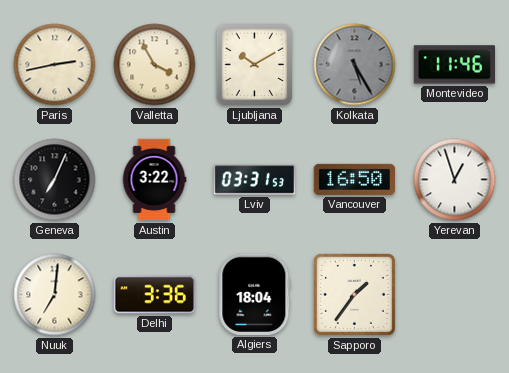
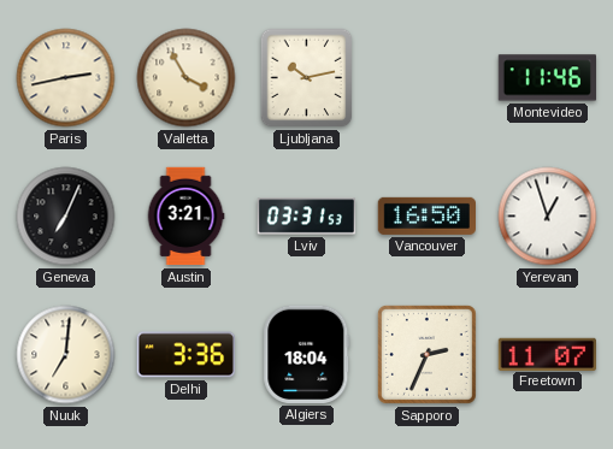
Ljubljana: 10:10 -> 10:13 (307, 78)
Kolkata: 5:25 -> none (355, 65)
Austin: 3:22 -> 3:21 (185, 217)
Sapporo: 1:36 -> 2:34 (426, 354)
Freetown: none -> 11:07 (547, 354)
